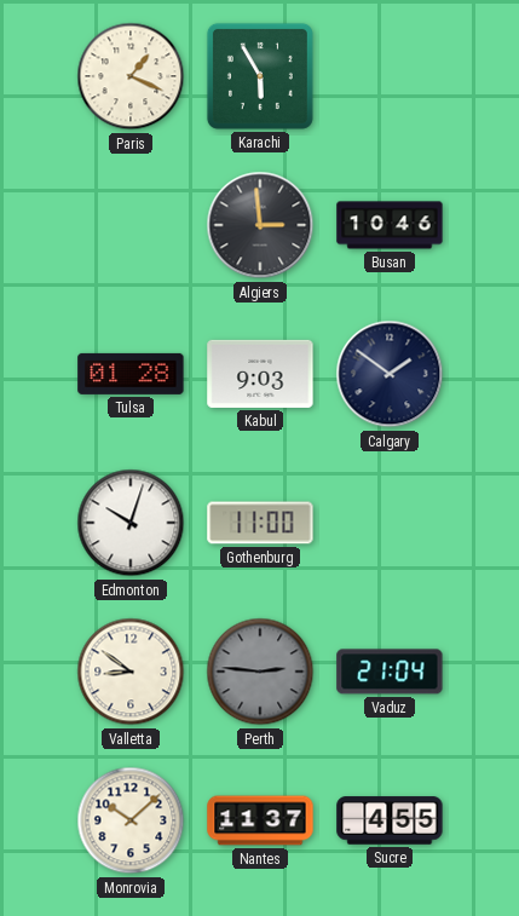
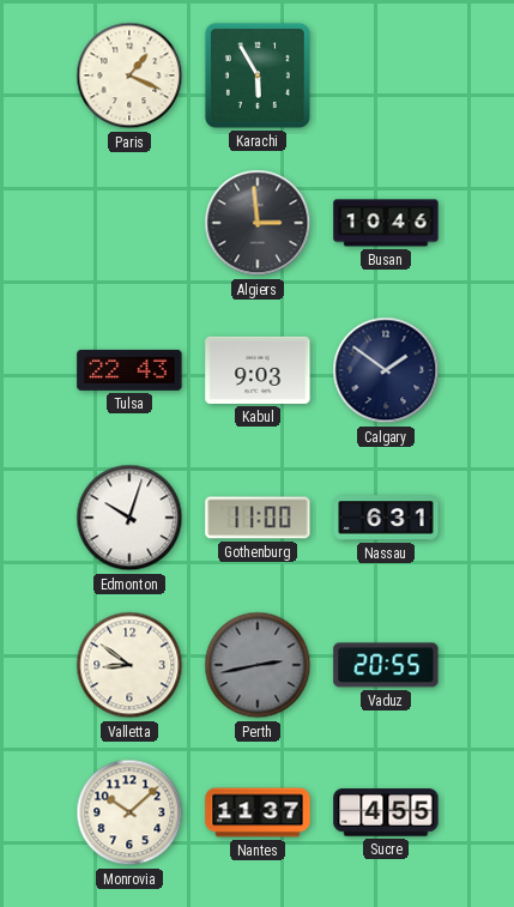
Tulsa: 01:28 -> 22:43 (129, 370)
Nassau: none -> 6:31 (386, 518)
Perth: 2:46 -> 2:43 (258, 665)
Vaduz: 21:04 -> 20:55 (386, 665)
